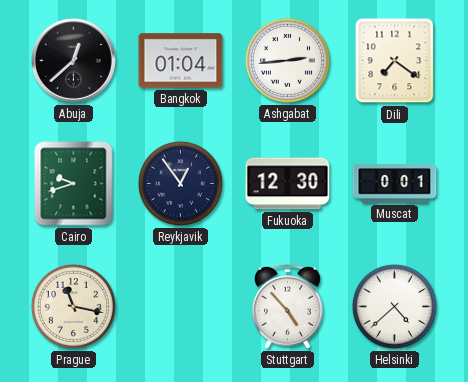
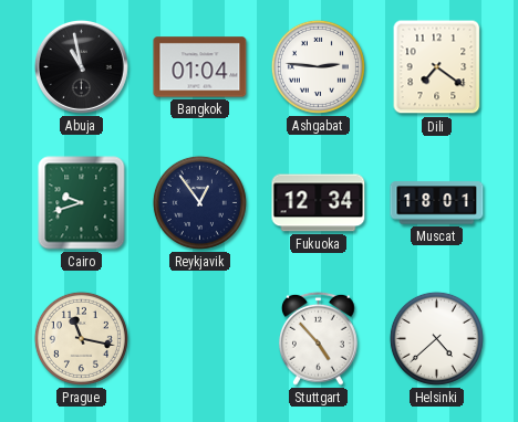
Abuja: 12:38 -> 10:58 (81, 66)
Ashgabat: 2:44 -> 2:46 (318, 66)
Fukuoka: 12:30 -> 12:34 (319, 203)
Muscat: 0:01 -> 18:01 (437, 203)
